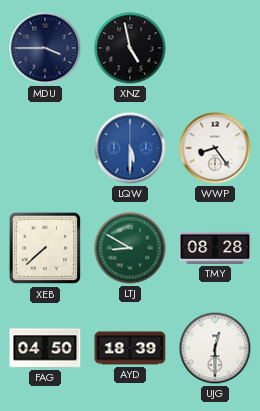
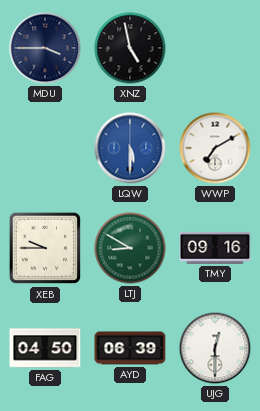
WWP: 8:24 -> 7:10 (215, 148)
XEB: 7:38 -> 9:45 (45, 248)
TMY: 08:28 -> 09:16 (215, 248)
AYD: 18:39 -> 06:39 (130, 348)
